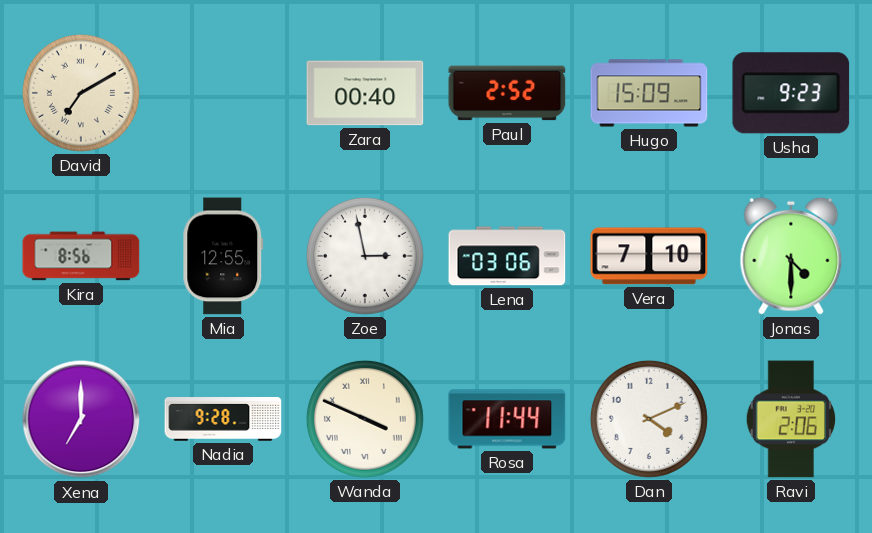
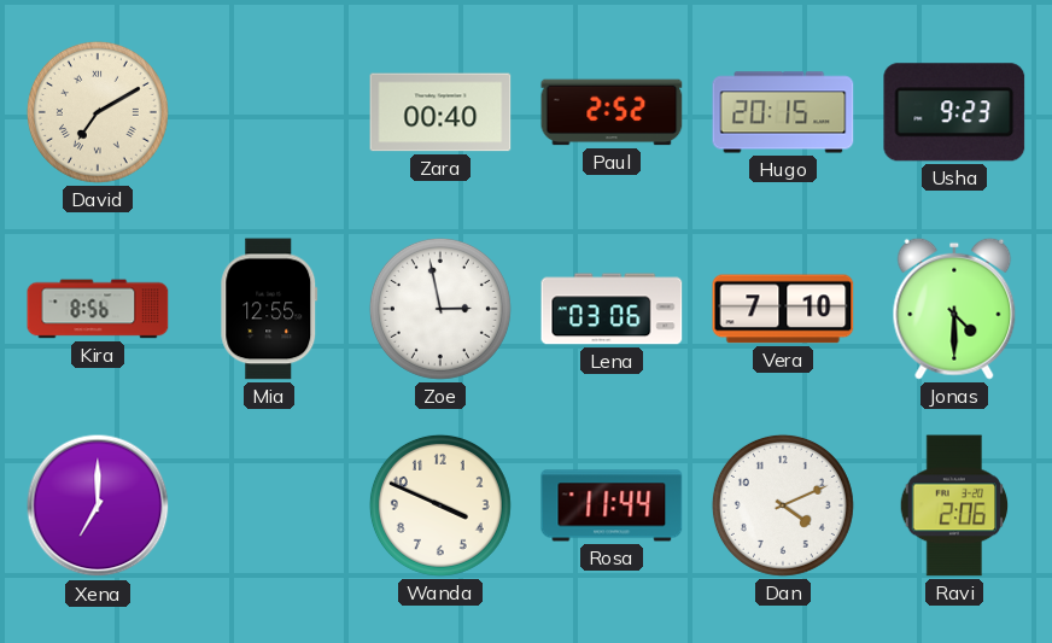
Hugo: 15:09 -> 20:15 (783, 112)
Nadia: 9:28 -> none (223, 419)
Wanda numerals: Roman -> Arabic (440, 505)
